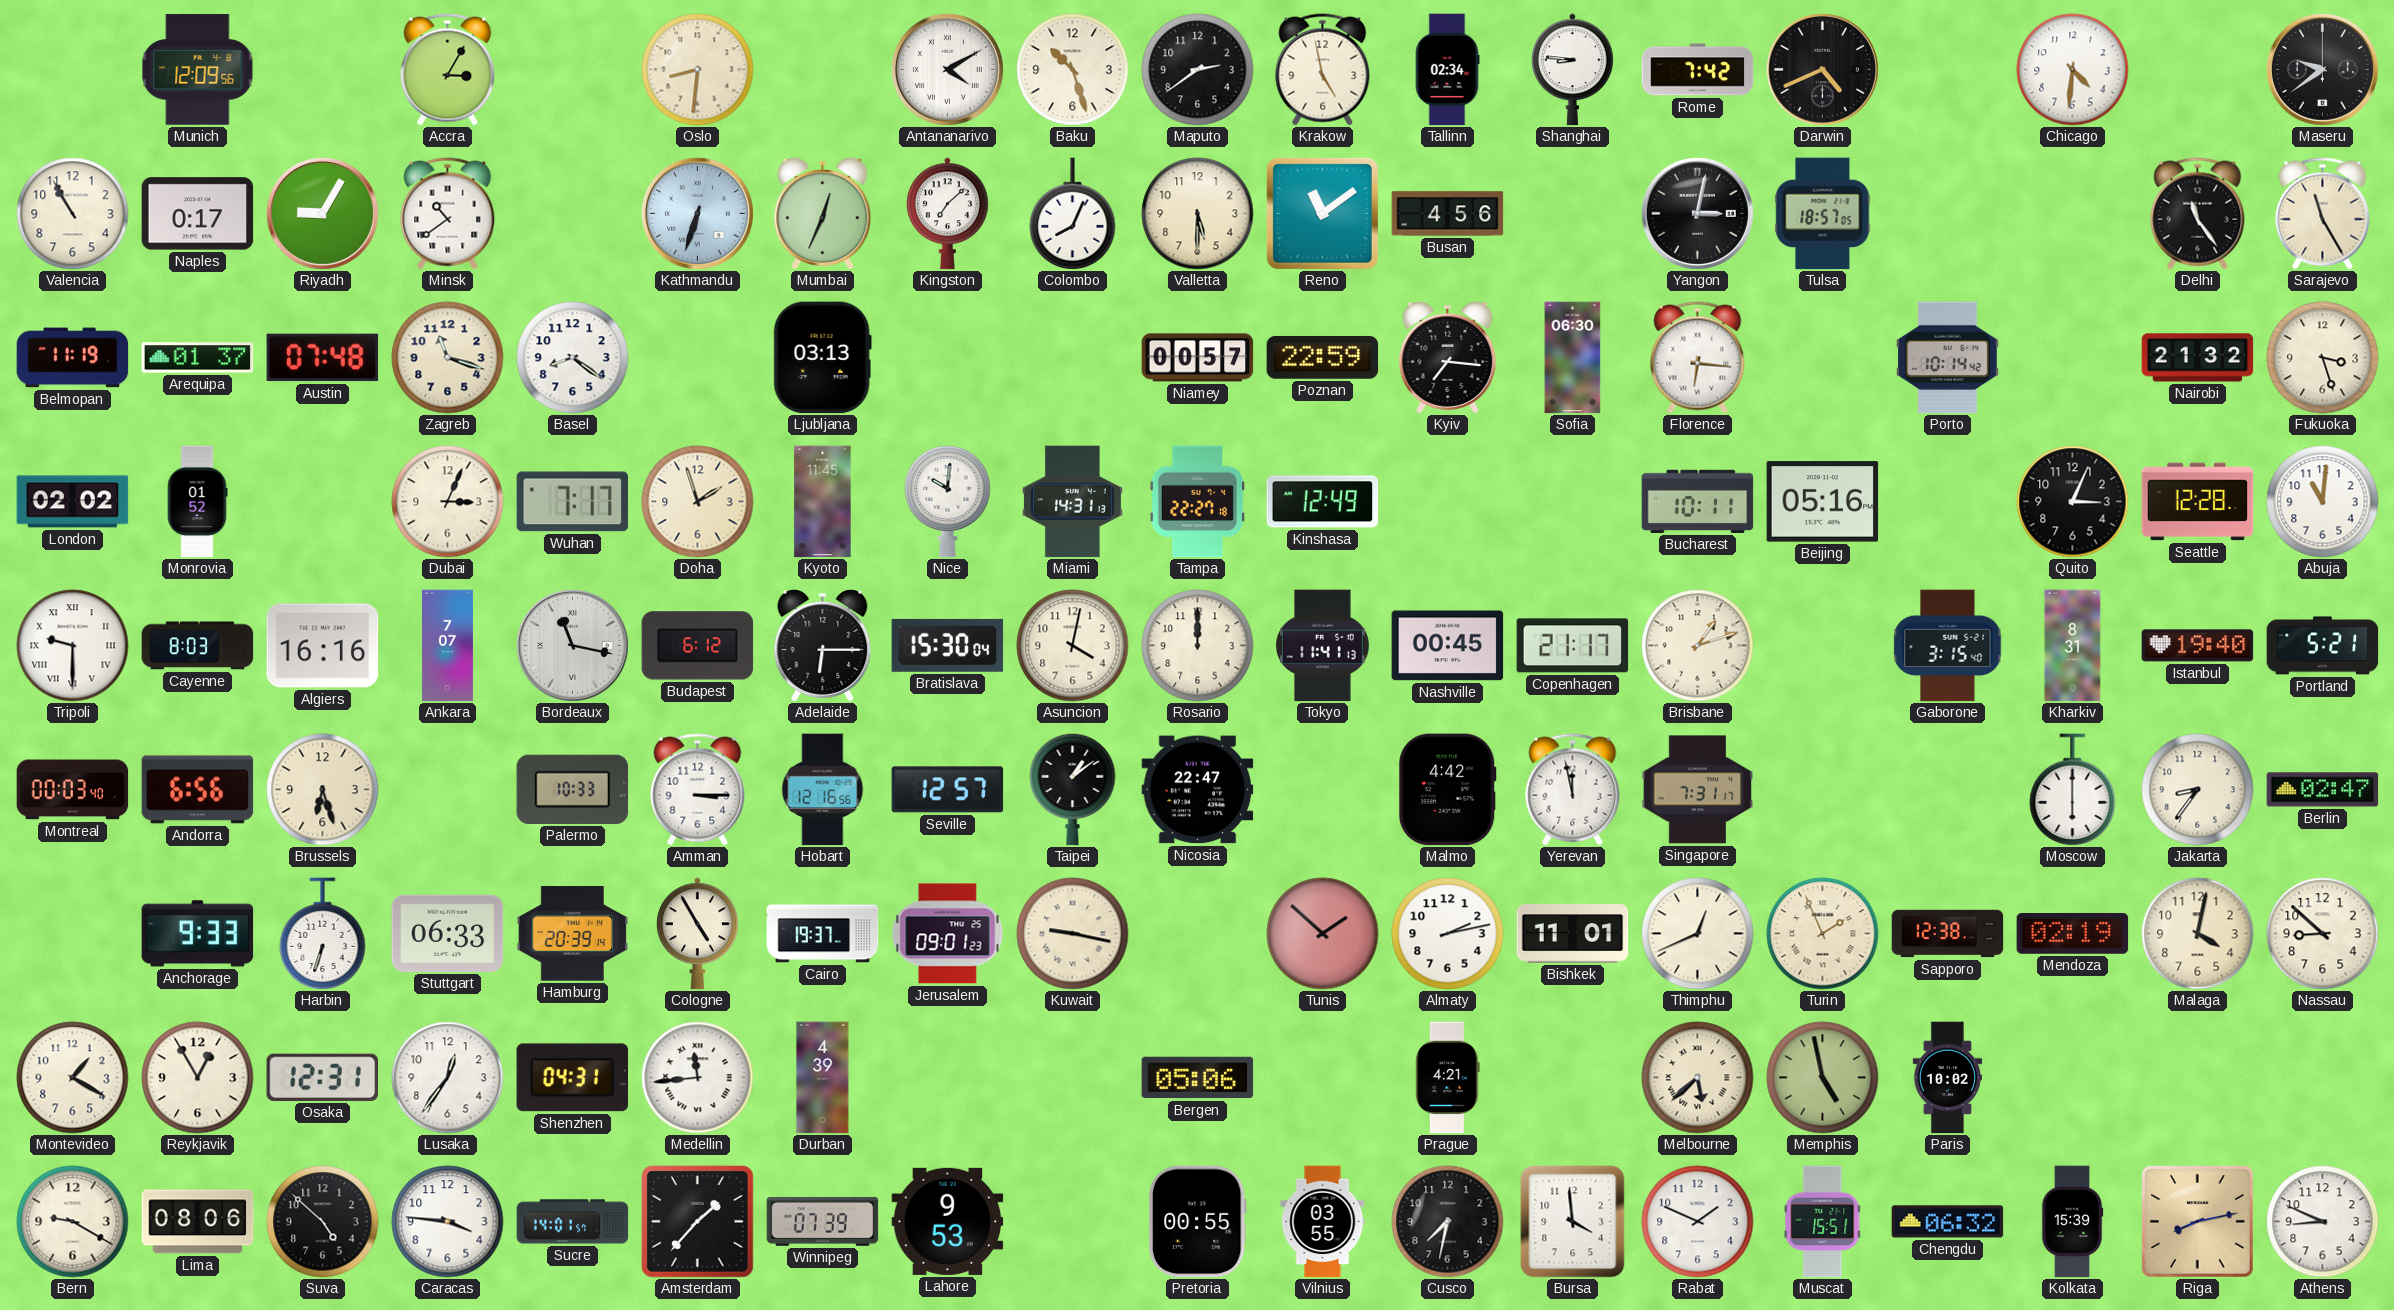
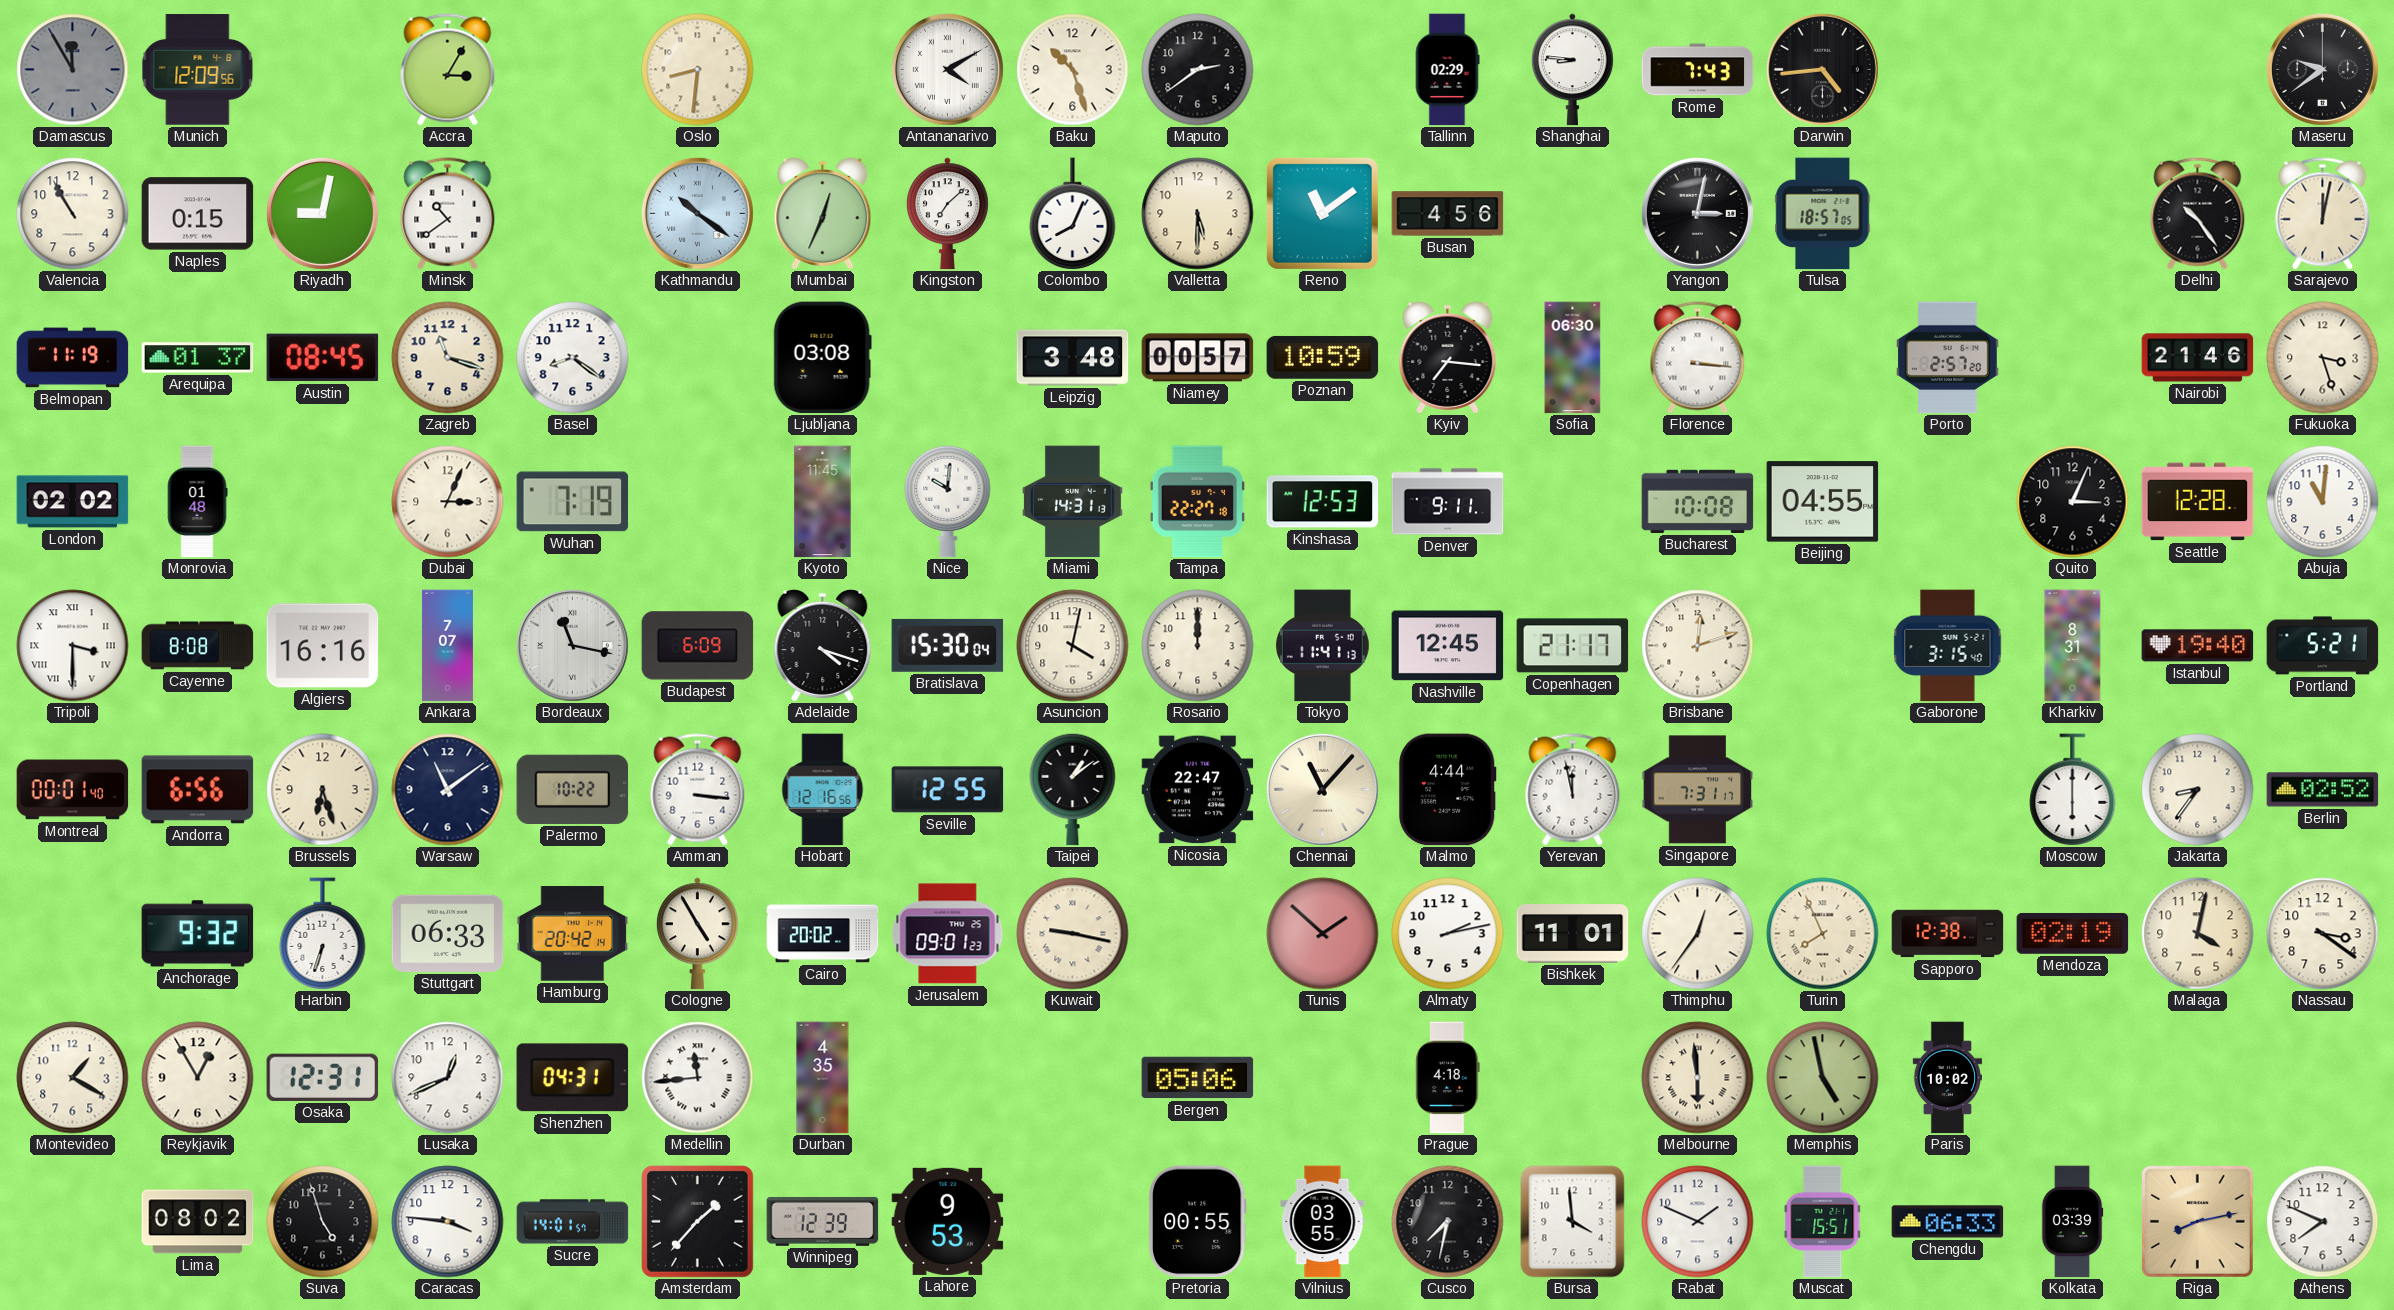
Damascus: none -> 11:55 (73, 70)
Krakow: 4:58 -> none (1323, 70)
Tallinn: 02:34 -> 02:29 (1447, 70)
Rome: 7:42 -> 7:43 (1698, 70)
Darwin: 4:41 -> 4:44 (1822, 69)
Chicago: 4:31 -> none (2073, 70)
Naples: 0:17 -> 0:15 (198, 214)
Riyadh: 9:05 -> 9:02 (322, 213)
Kathmandu: 6:33 -> 10:21 (697, 213)
Delhi: 11:24 -> 10:24 (2198, 214)
Sarajevo: 11:25 -> 12:02 (2323, 214)
Austin: 07:48 -> 08:45 (323, 358)
Ljubljana: 03:13 -> 03:08 (822, 358)
Leipzig: none -> 3:48 (1073, 358)
Poznan: 22:59 -> 10:59 (1323, 357)
Florence: 6:16 -> 3:16 (1698, 358)
Porto: 10:14 -> 2:57 (1948, 358)
Nairobi: 21:32 -> 21:46 (2198, 358)
Monrovia: 01:52 -> 01:48 (197, 502)
Wuhan: 7:17 -> 7:19 (573, 502)
Doha: 1:57 -> none (698, 502)
Kinshasa: 12:49 -> 12:53 (1323, 502)
Denver: none -> 9:11 (1448, 502)
Bucharest: 10:11 -> 10:08 (1698, 501)
Beijing: 05:16 -> 04:55 (1823, 502)
Tripoli: 9:30 -> 3:30 (73, 646)
Cayenne: 8:03 -> 8:08 (198, 646)
Budapest: 6:12 -> 6:09 (698, 646)
Adelaide: 6:15 -> 4:18 (823, 645)
Nashville: 00:45 -> 12:45 (1448, 646)
Brisbane: 1:12 -> 12:12 (1698, 646)
Montreal: 00:03 -> 00:01 (73, 790)
Warsaw: none -> 11:09 (448, 790)
Palermo: 10:33 -> 10:22 (573, 789)
Amman: 3:15 -> 3:16 (698, 790)
Seville: 12:57 -> 12:55 (948, 790)
Chennai: none -> 11:07 (1322, 789)
Malmo: 4:42 -> 4:44 (1448, 790)
Berlin: 02:47 -> 02:52 (2323, 790)
Anchorage: 9:33 -> 9:32 (198, 934)
Hamburg: 20:39 -> 20:42 (573, 934)
Cairo: 19:37 -> 20:02 (823, 934)
Thimphu: 12:41 -> 12:36 (1698, 934)
Turin: 1:56 -> 7:56 (1823, 934)
Nassau: 8:52 -> 3:21 (2323, 934)
Lusaka: 12:36 -> 12:41 (448, 1078)
Durban: 4:39 -> 4:35 (823, 1078)
Prague: 4:21 -> 4:18 (1448, 1078)
Melbourne: 5:38 -> 5:59 (1698, 1078)
Bern: 9:20 -> none (73, 1222)
Lima: 08:06 -> 08:02 (198, 1222)
Suva: 4:52 -> 4:57 (323, 1222)
Winnipeg: 07:39 -> 12:39 (823, 1222)
Chengdu: 06:32 -> 06:33 (1948, 1222)
Kolkata: 15:39 -> 03:39 (2072, 1222)
Athens: 8:49 -> 7:49 (2323, 1222)
